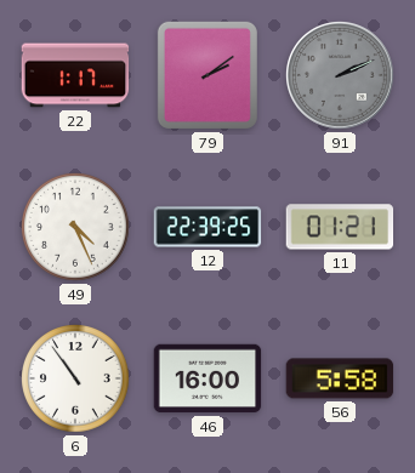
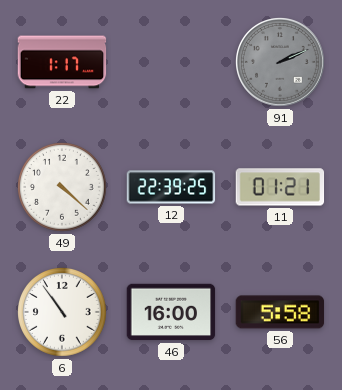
79: 2:09 -> none (207, 75)
49: 4:26 -> 4:22 (63, 188)
